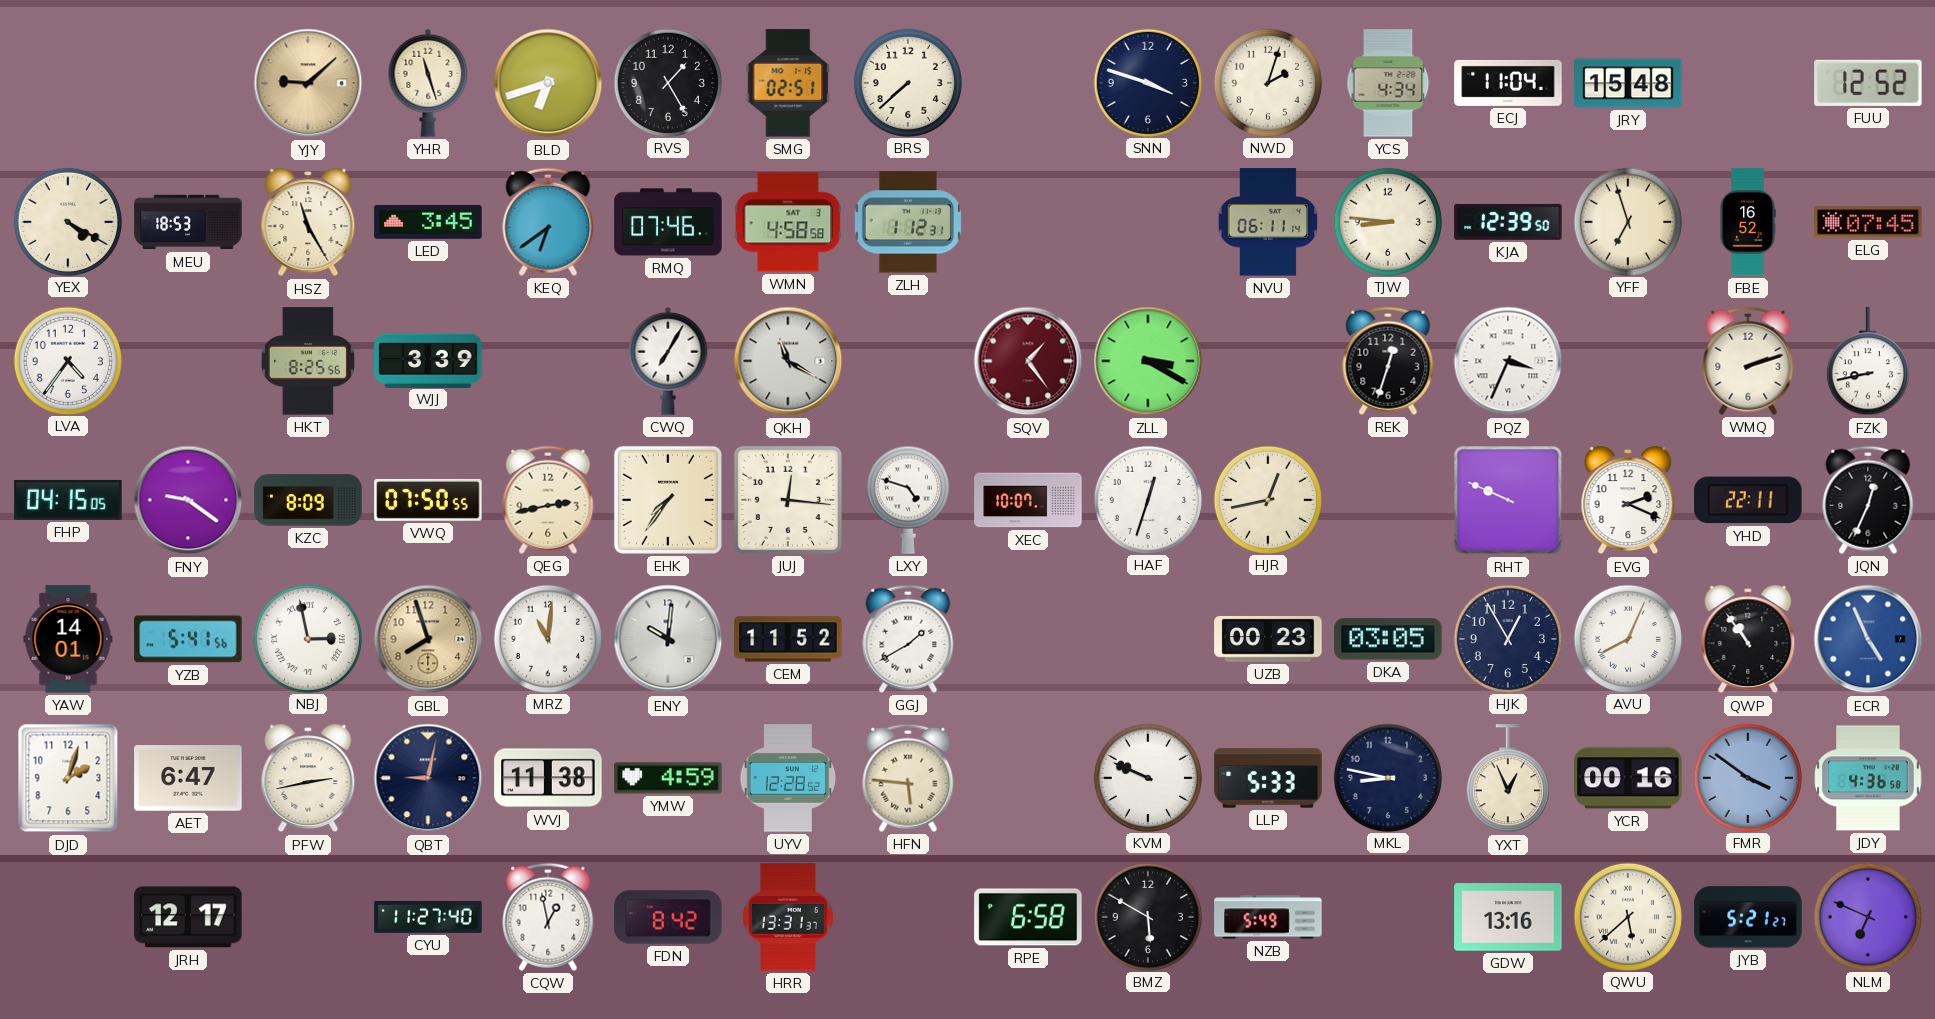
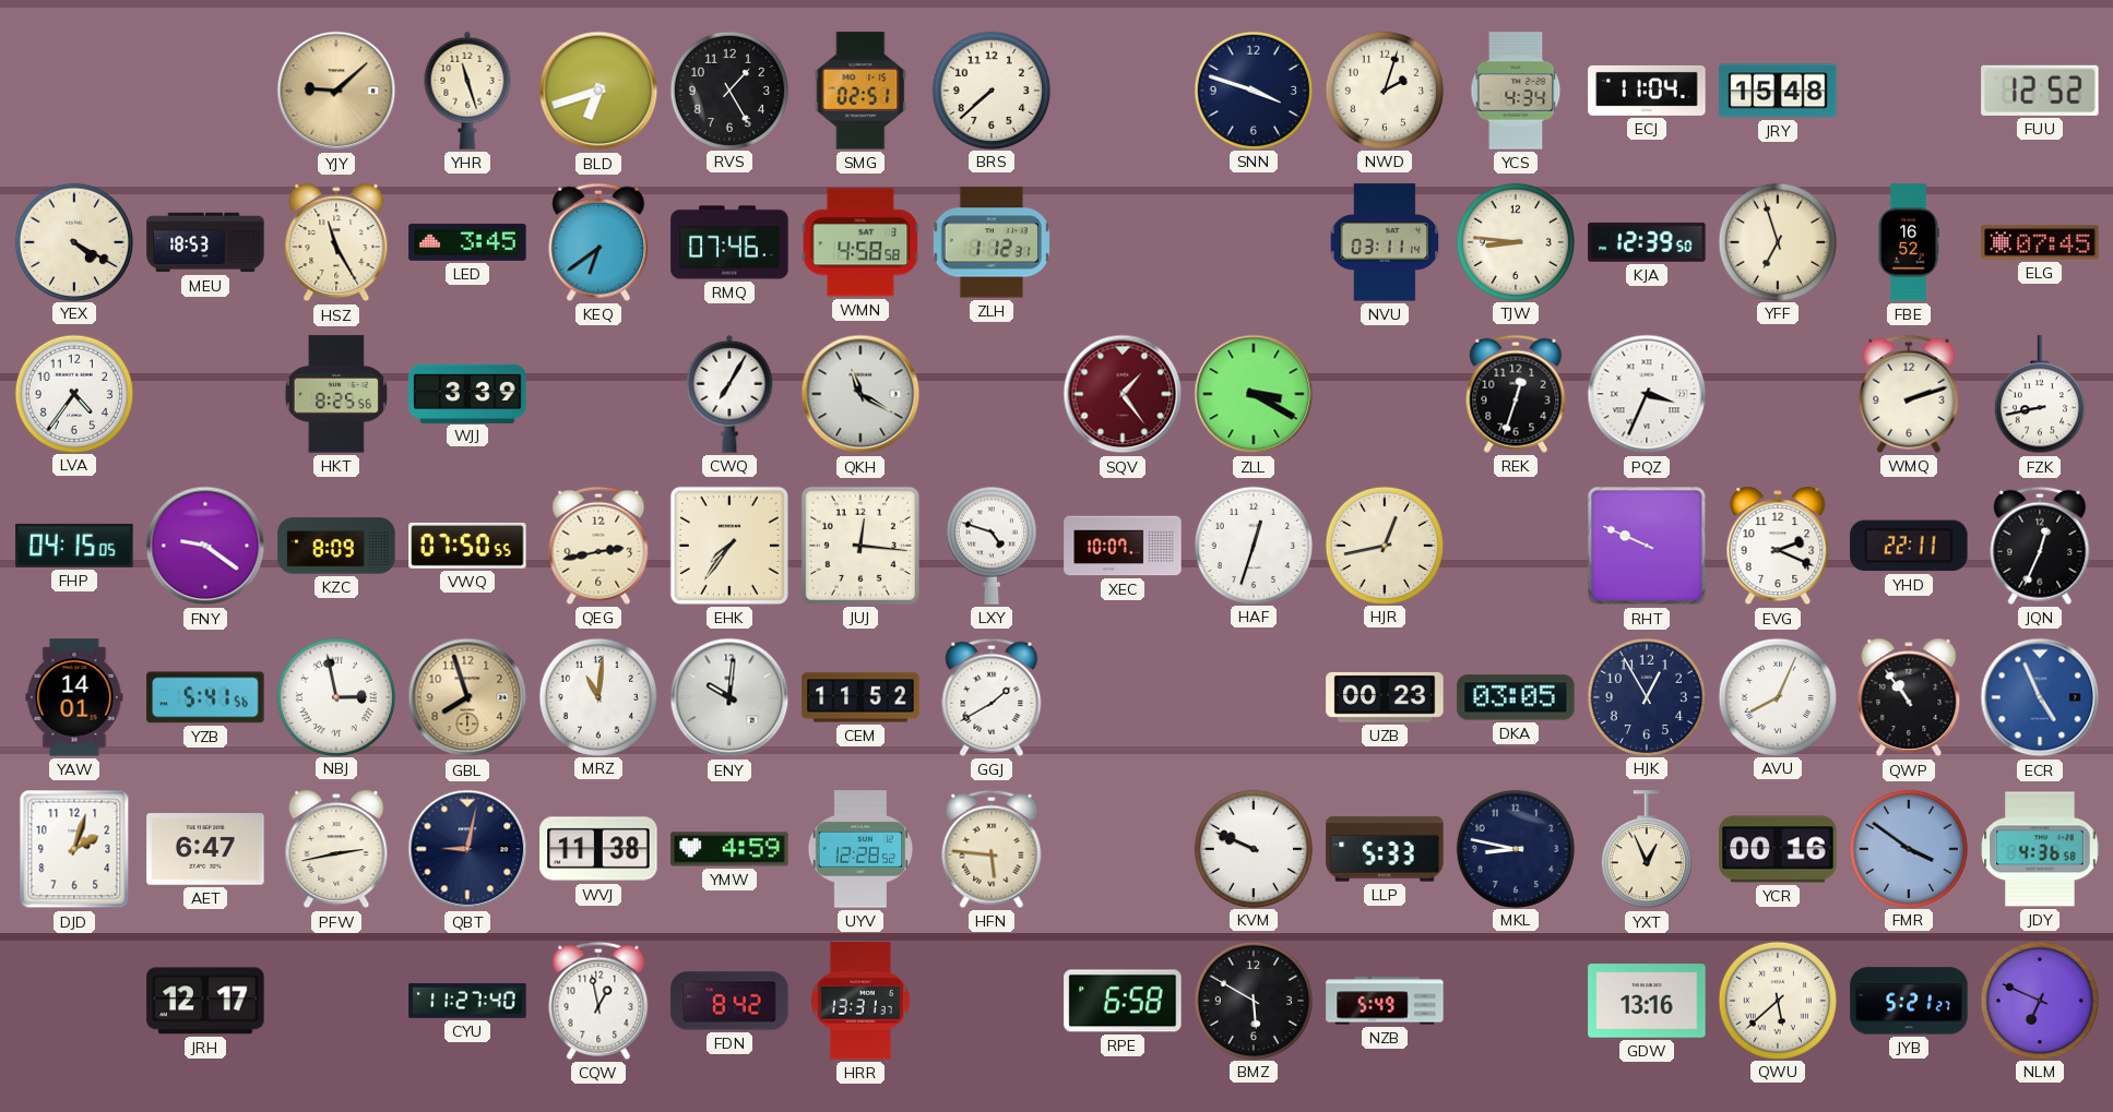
NVU: 06:11 -> 03:11 (1385, 242)
